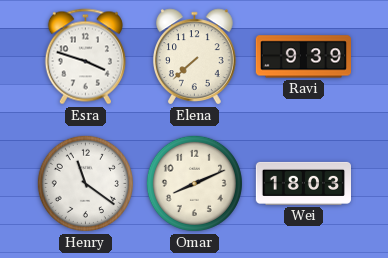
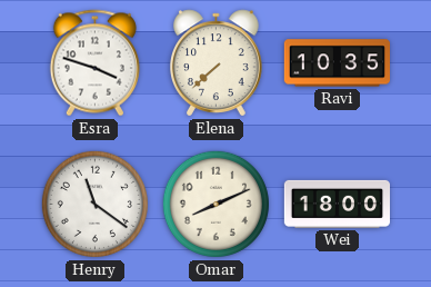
Ravi: 9:39 -> 10:35 (337, 63)
Wei: 18:03 -> 18:00 (337, 204)
